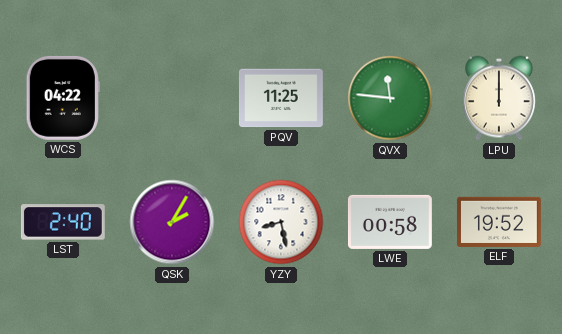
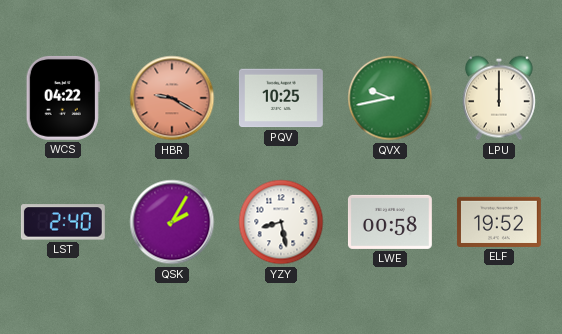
HBR: none -> 9:20 (172, 98)
PQV: 11:25 -> 10:25 (281, 98)
QVX: 11:46 -> 9:43 (390, 98)
